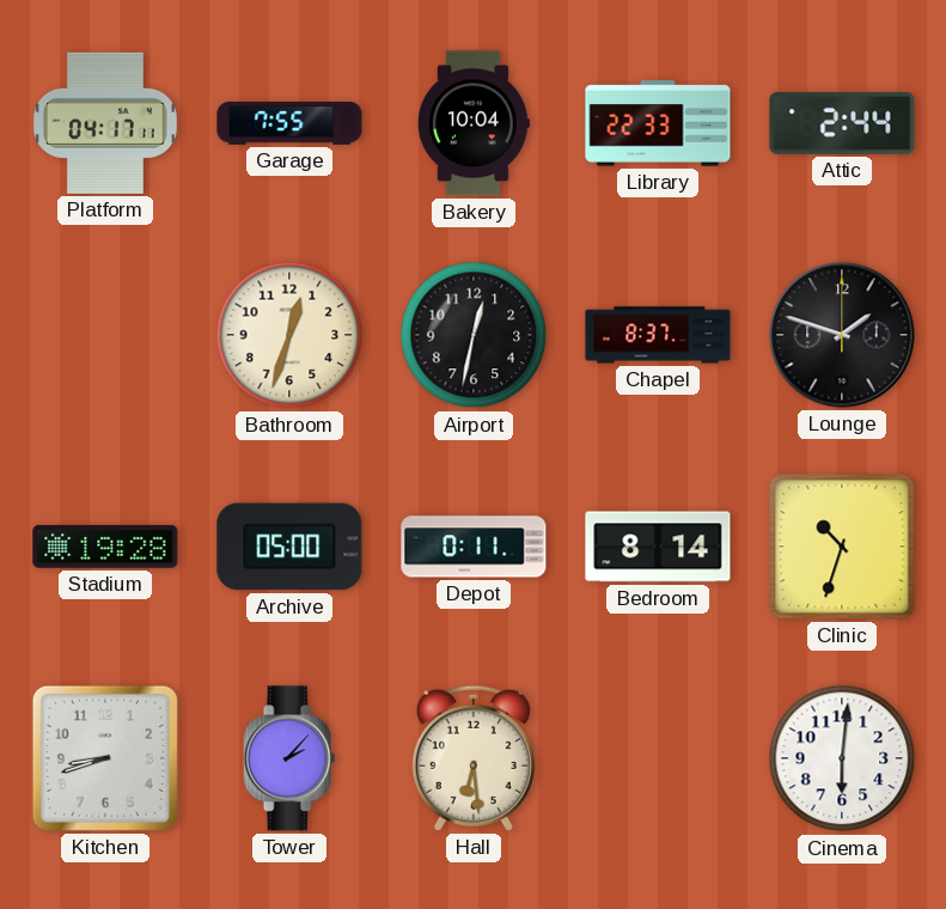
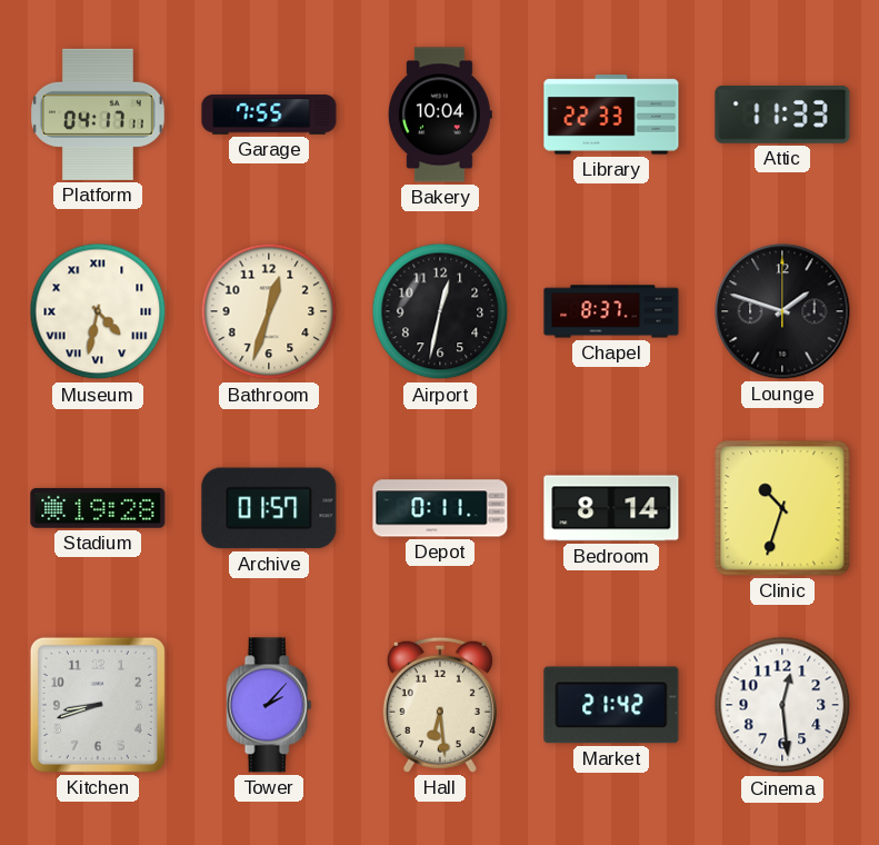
Attic: 2:44 -> 11:33 (782, 116)
Museum: none -> 4:32 (98, 311)
Archive: 05:00 -> 01:57 (269, 508)
Market: none -> 21:42 (611, 705)
Cinema: 6:01 -> 12:29 (782, 705)
